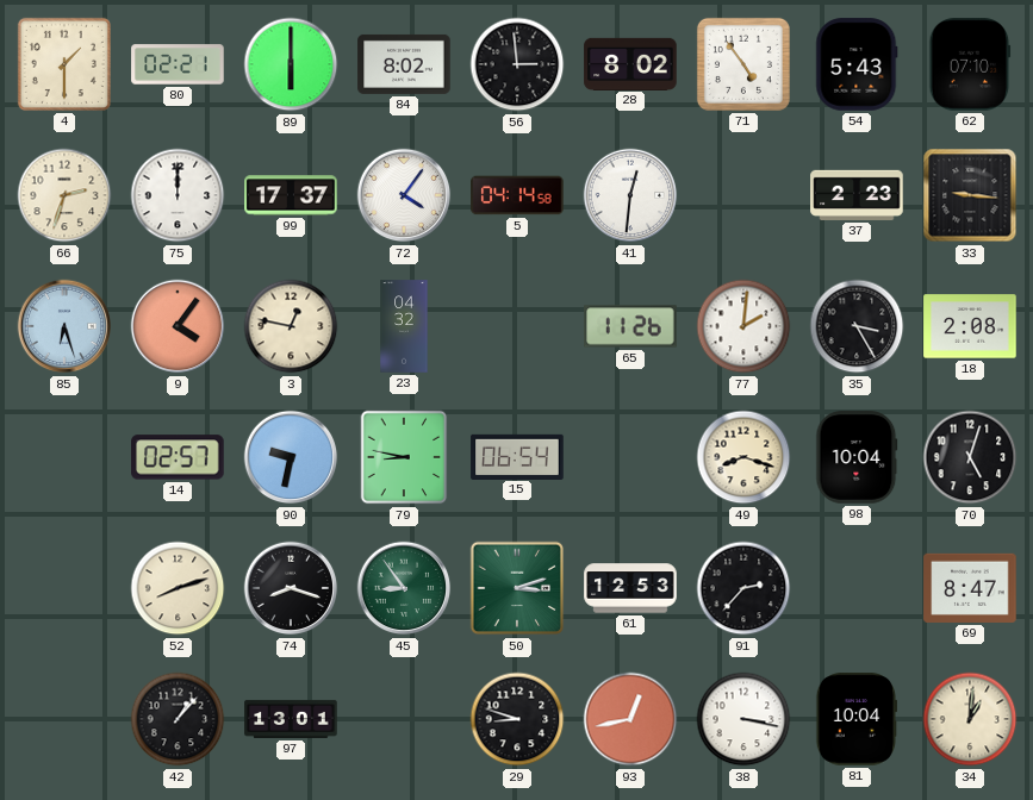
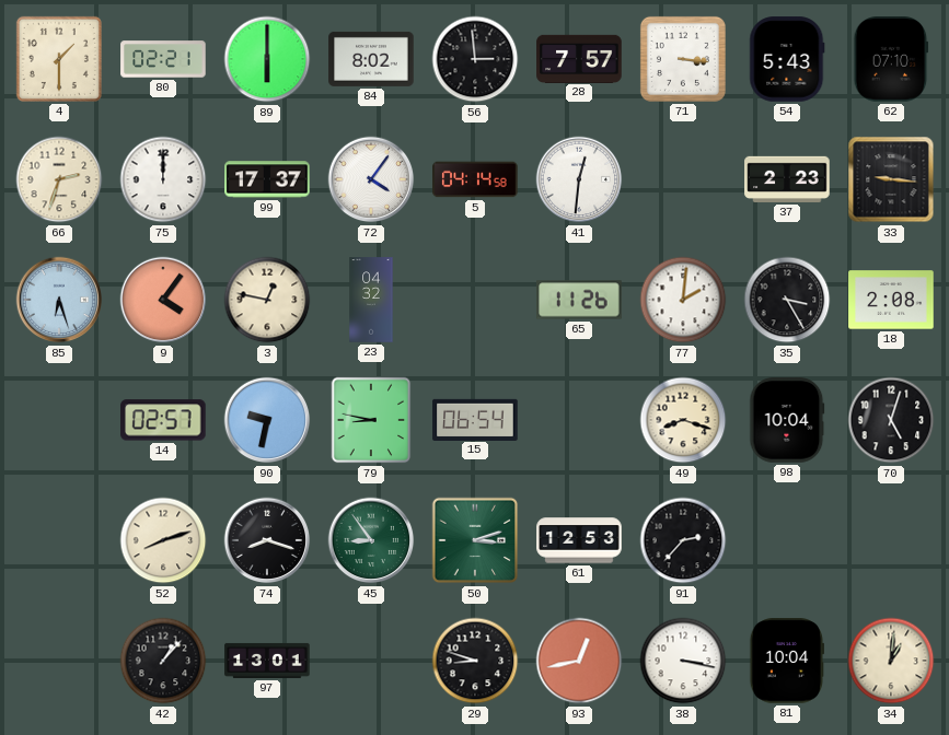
28: 8:02 -> 7:57 (579, 58)
71: 4:54 -> 3:16 (683, 59)
69: 8:47 -> none (970, 588)
